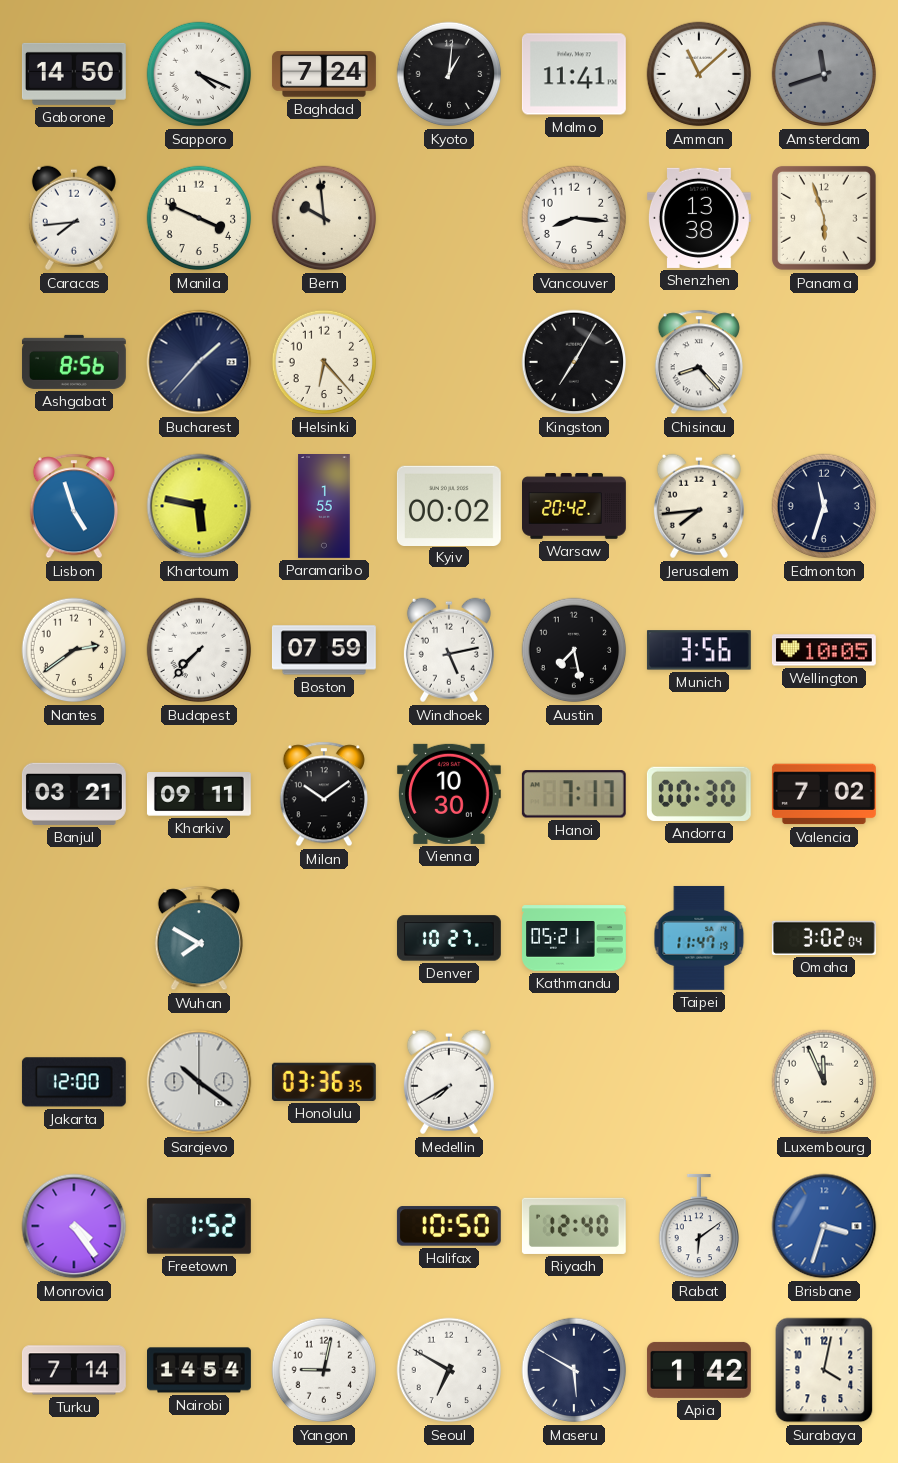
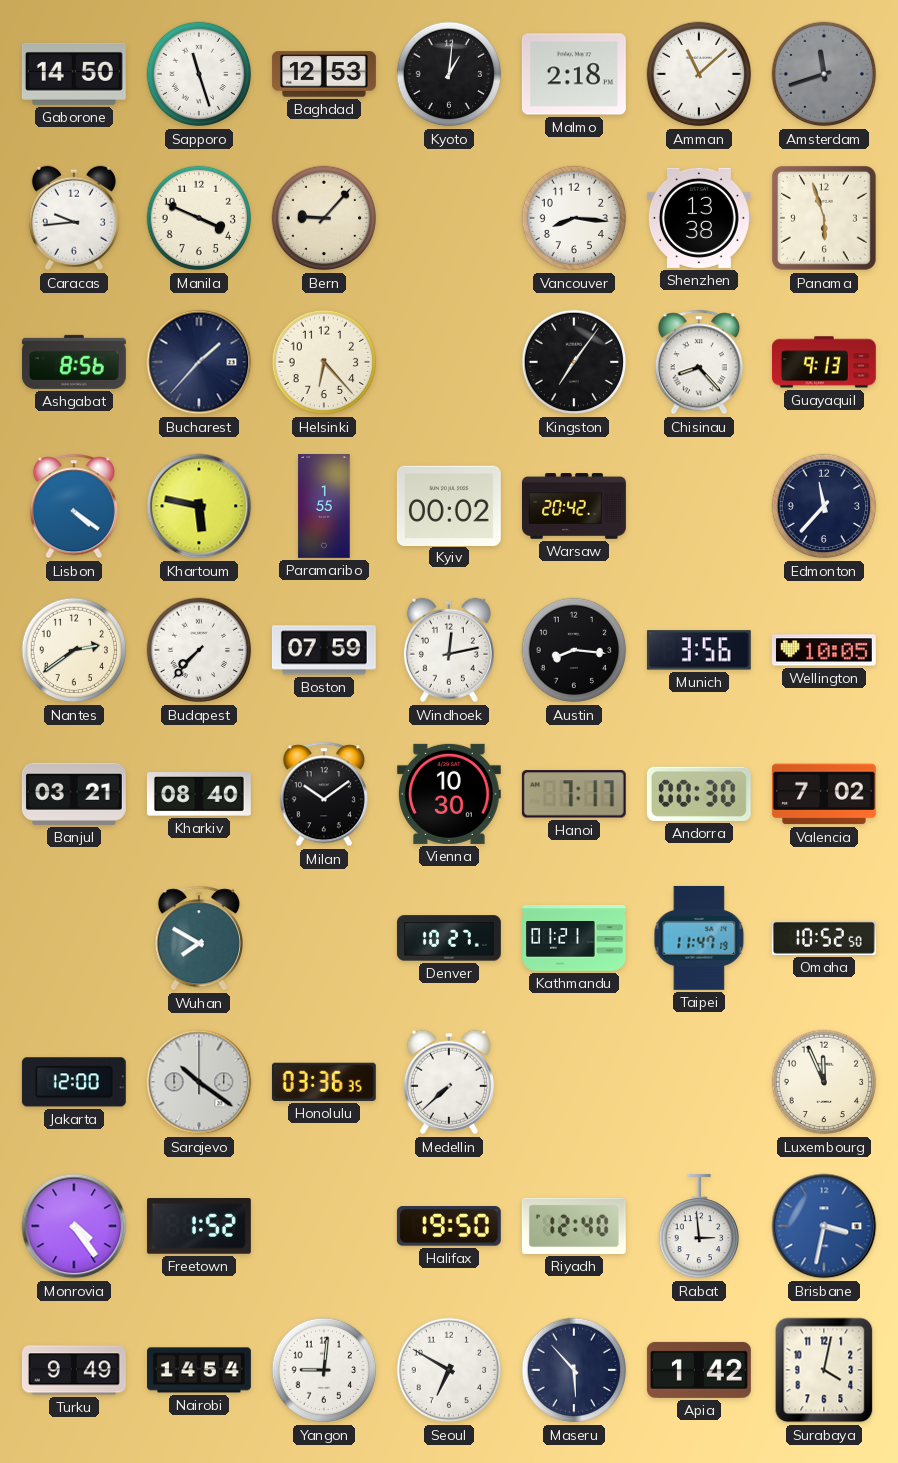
Sapporo: 4:19 -> 11:27 (199, 74)
Baghdad: 7:24 -> 12:53 (324, 74)
Malmo: 11:41 -> 2:18 (574, 74)
Caracas: 7:44 -> 9:44 (74, 218)
Bern: 9:59 -> 9:07 (324, 218)
Kingston: 7:05 -> 7:06 (574, 362)
Guayaquil: none -> 9:13 (824, 362)
Lisbon: 4:57 -> 4:21 (74, 506)
Jerusalem: 7:44 -> none (699, 506)
Edmonton: 11:33 -> 11:37 (824, 506)
Windhoek: 5:13 -> 12:13 (449, 650)
Austin: 7:28 -> 8:16 (574, 650)
Kharkiv: 09:11 -> 08:40 (199, 795)
Kathmandu: 05:21 -> 01:21 (575, 938)
Omaha: 3:02 -> 10:52 (824, 938)
Medellin: 7:40 -> 7:38 (449, 1082)
Halifax: 10:50 -> 19:50 (449, 1226)
Rabat: 6:09 -> 2:59 (698, 1226)
Brisbane: 3:33 -> 3:32 (824, 1226)
Turku: 7:14 -> 9:49 (74, 1370)
Yangon: 9:02 -> 9:01 (324, 1370)
Maseru: 5:50 -> 5:53 (574, 1370)
